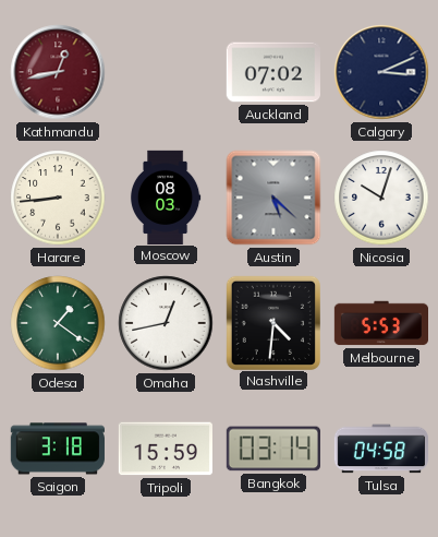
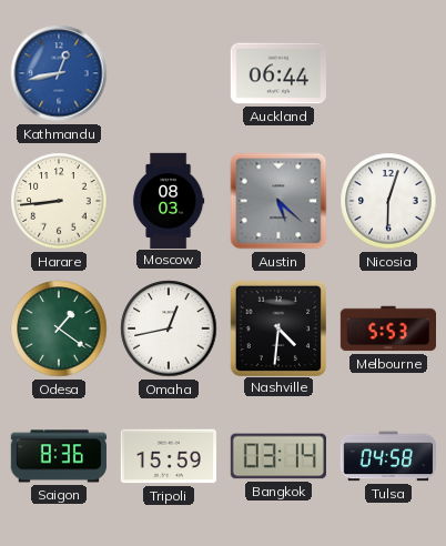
Kathmandu dial: burgundy -> blue (59, 73)
Auckland: 07:02 -> 06:44 (278, 73)
Calgary: 3:11 -> none (381, 72)
Nicosia: 10:03 -> 6:03 (388, 201)
Saigon: 3:18 -> 8:36 (59, 456)
